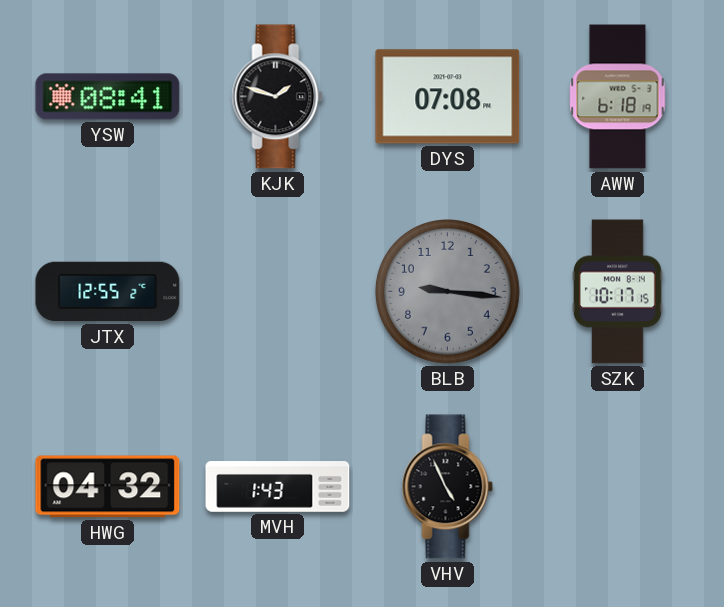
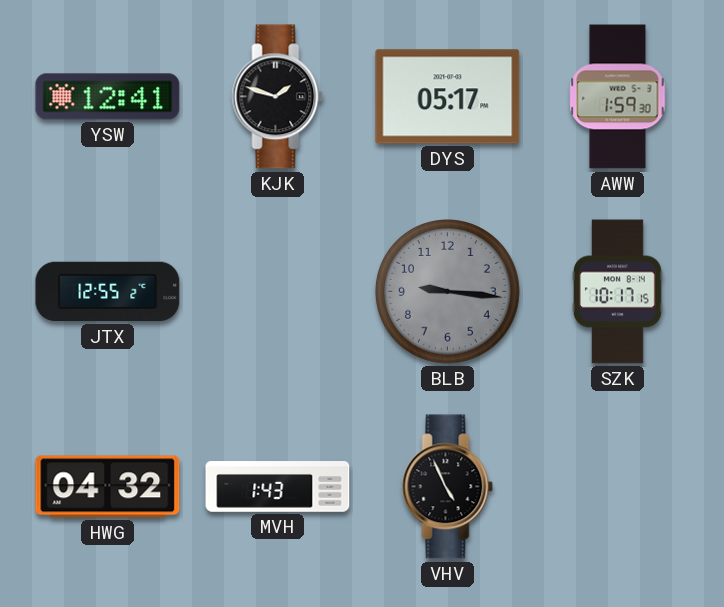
YSW: 08:41 -> 12:41 (108, 97)
DYS: 07:08 -> 05:17 (448, 97)
AWW: 6:18 -> 1:59 (618, 97)
